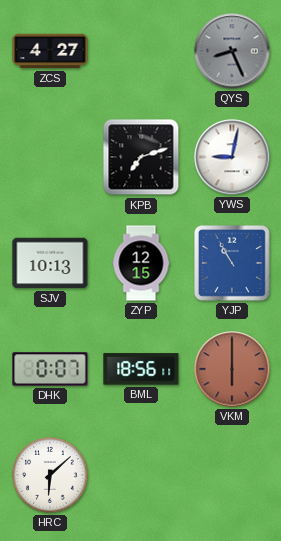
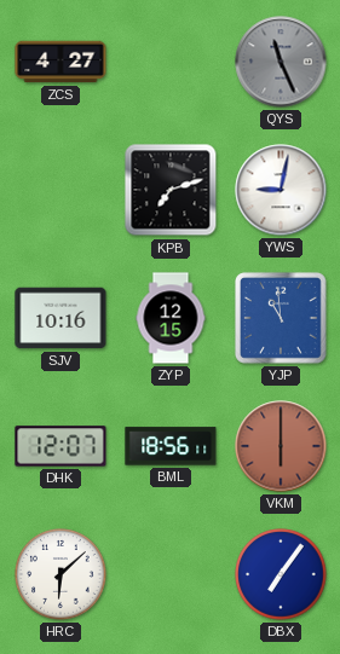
QYS: 8:26 -> 11:26 (281, 62)
SJV: 10:13 -> 10:16 (60, 318)
YJP: 10:55 -> 10:59 (282, 319)
DHK: 0:07 -> 12:07 (60, 446)
DBX: none -> 7:06 (281, 574)
